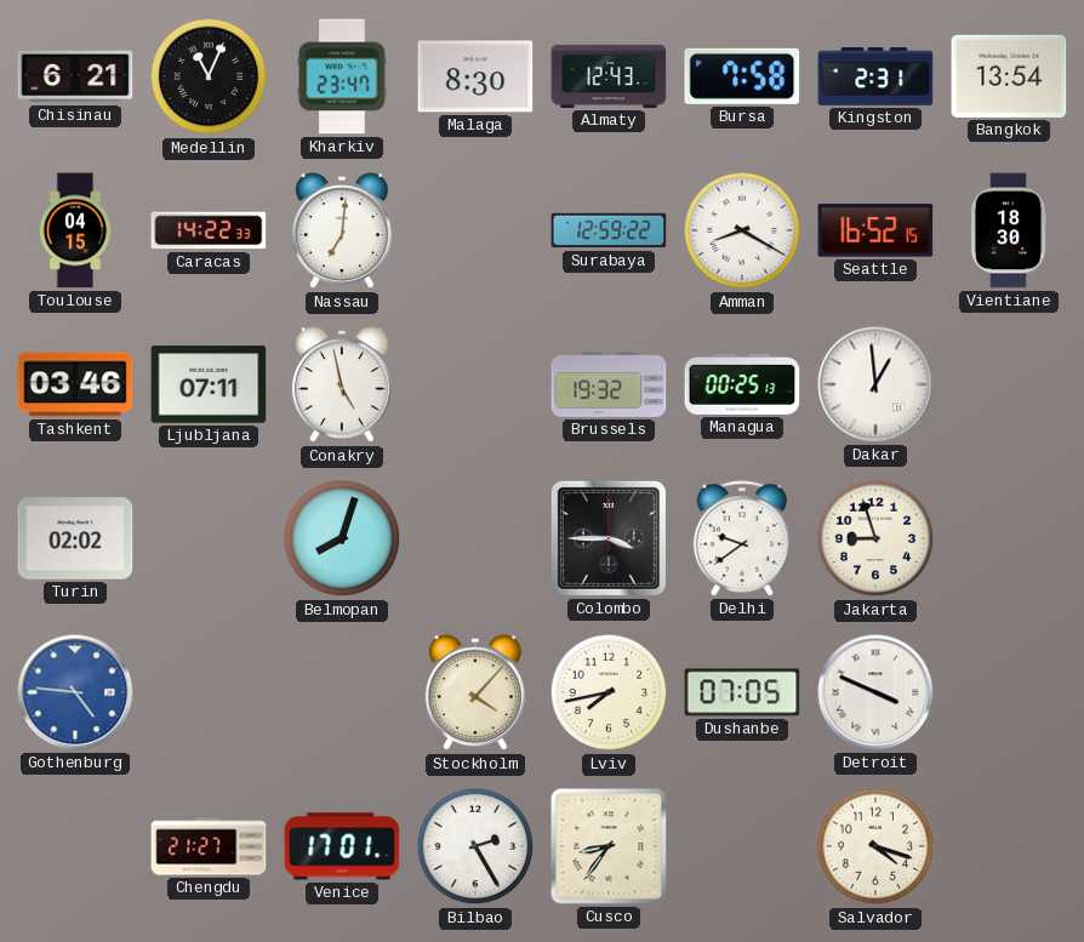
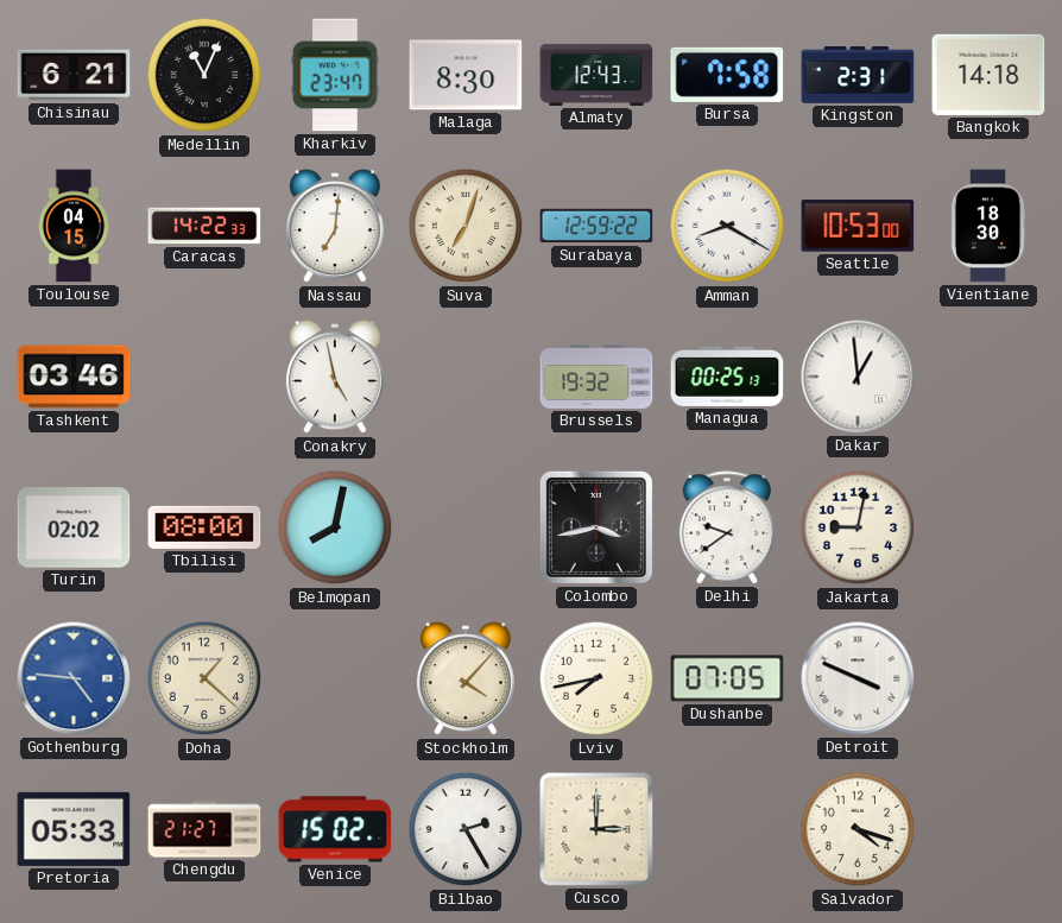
Bangkok: 13:54 -> 14:18 (988, 75)
Suva: none -> 7:03 (466, 226)
Seattle: 16:52 -> 10:53 (858, 226)
Ljubljana: 07:11 -> none (209, 384)
Tbilisi: none -> 08:00 (204, 527)
Belmopan: 8:03 -> 8:02 (335, 527)
Colombo: 3:45 -> 3:43 (596, 527)
Jakarta: 8:57 -> 9:02 (858, 527)
Doha: none -> 1:22 (204, 678)
Pretoria: none -> 05:33 (74, 829)
Venice: 17:01 -> 15:02 (335, 829)
Cusco: 8:36 -> 3:00 (596, 829)
